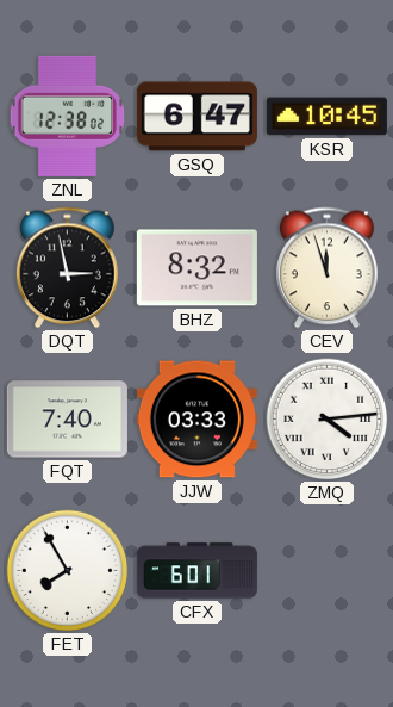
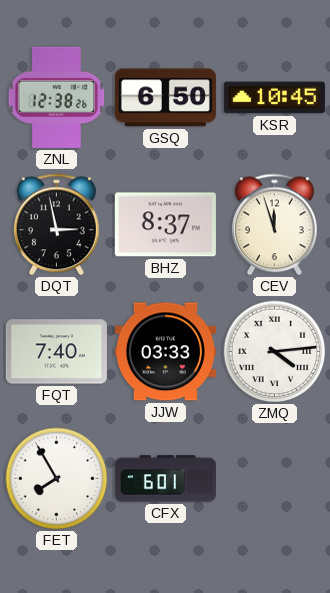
ZNL: 12:38:02 -> 12:38:26 (57, 97)
GSQ: 6:47 -> 6:50 (165, 98)
BHZ: 8:32 -> 8:37 (165, 225)
